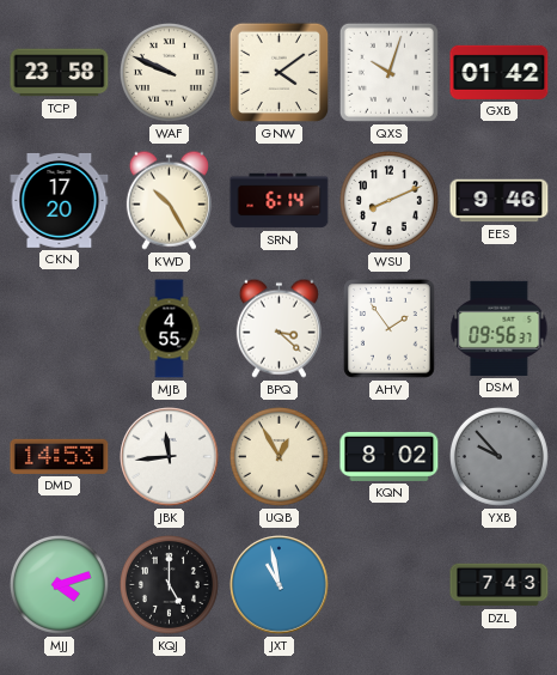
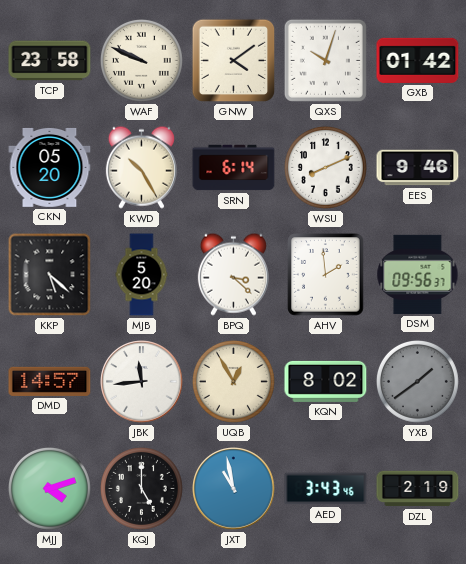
CKN: 17:20 -> 05:20 (50, 167)
KKP: none -> 5:22 (50, 275)
MJB: 4:55 -> 5:20 (142, 275)
AHV: 1:54 -> 1:59 (326, 275)
DMD: 14:53 -> 14:57 (50, 381)
YXB: 9:53 -> 1:39 (417, 381)
AED: none -> 3:43 (326, 489)
DZL: 7:43 -> 2:19 (418, 489)
